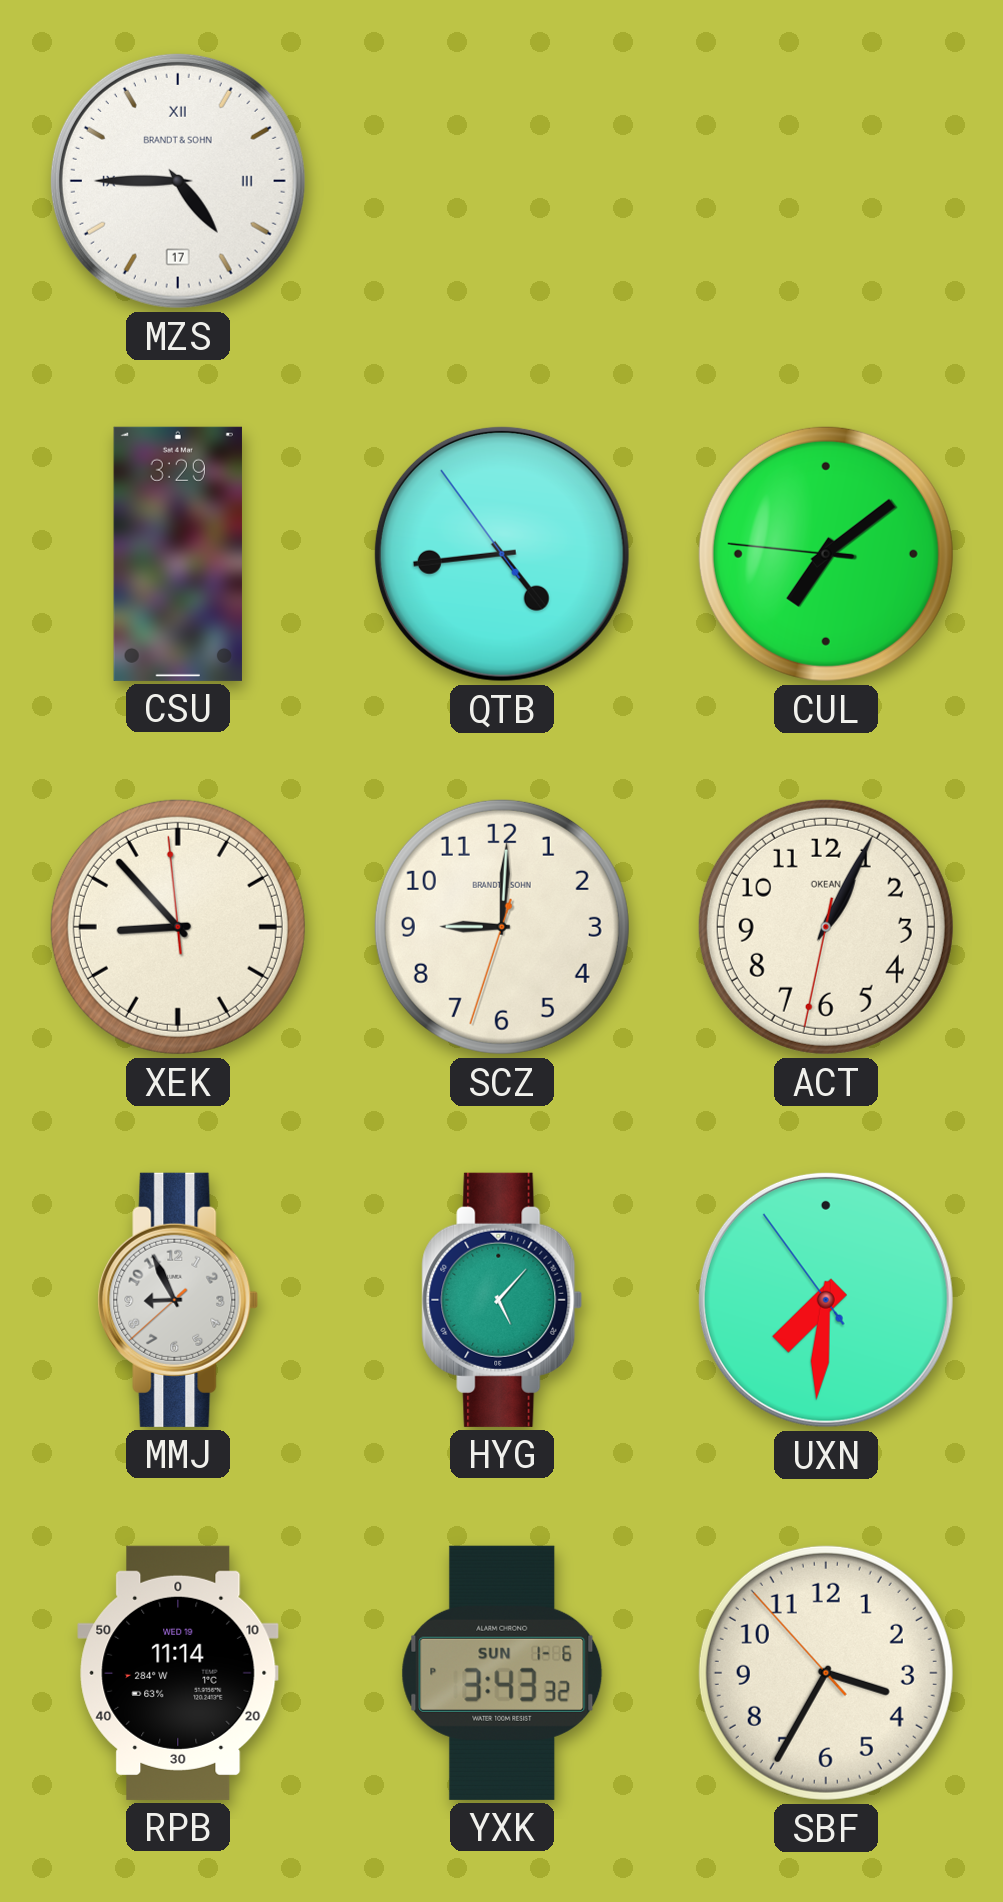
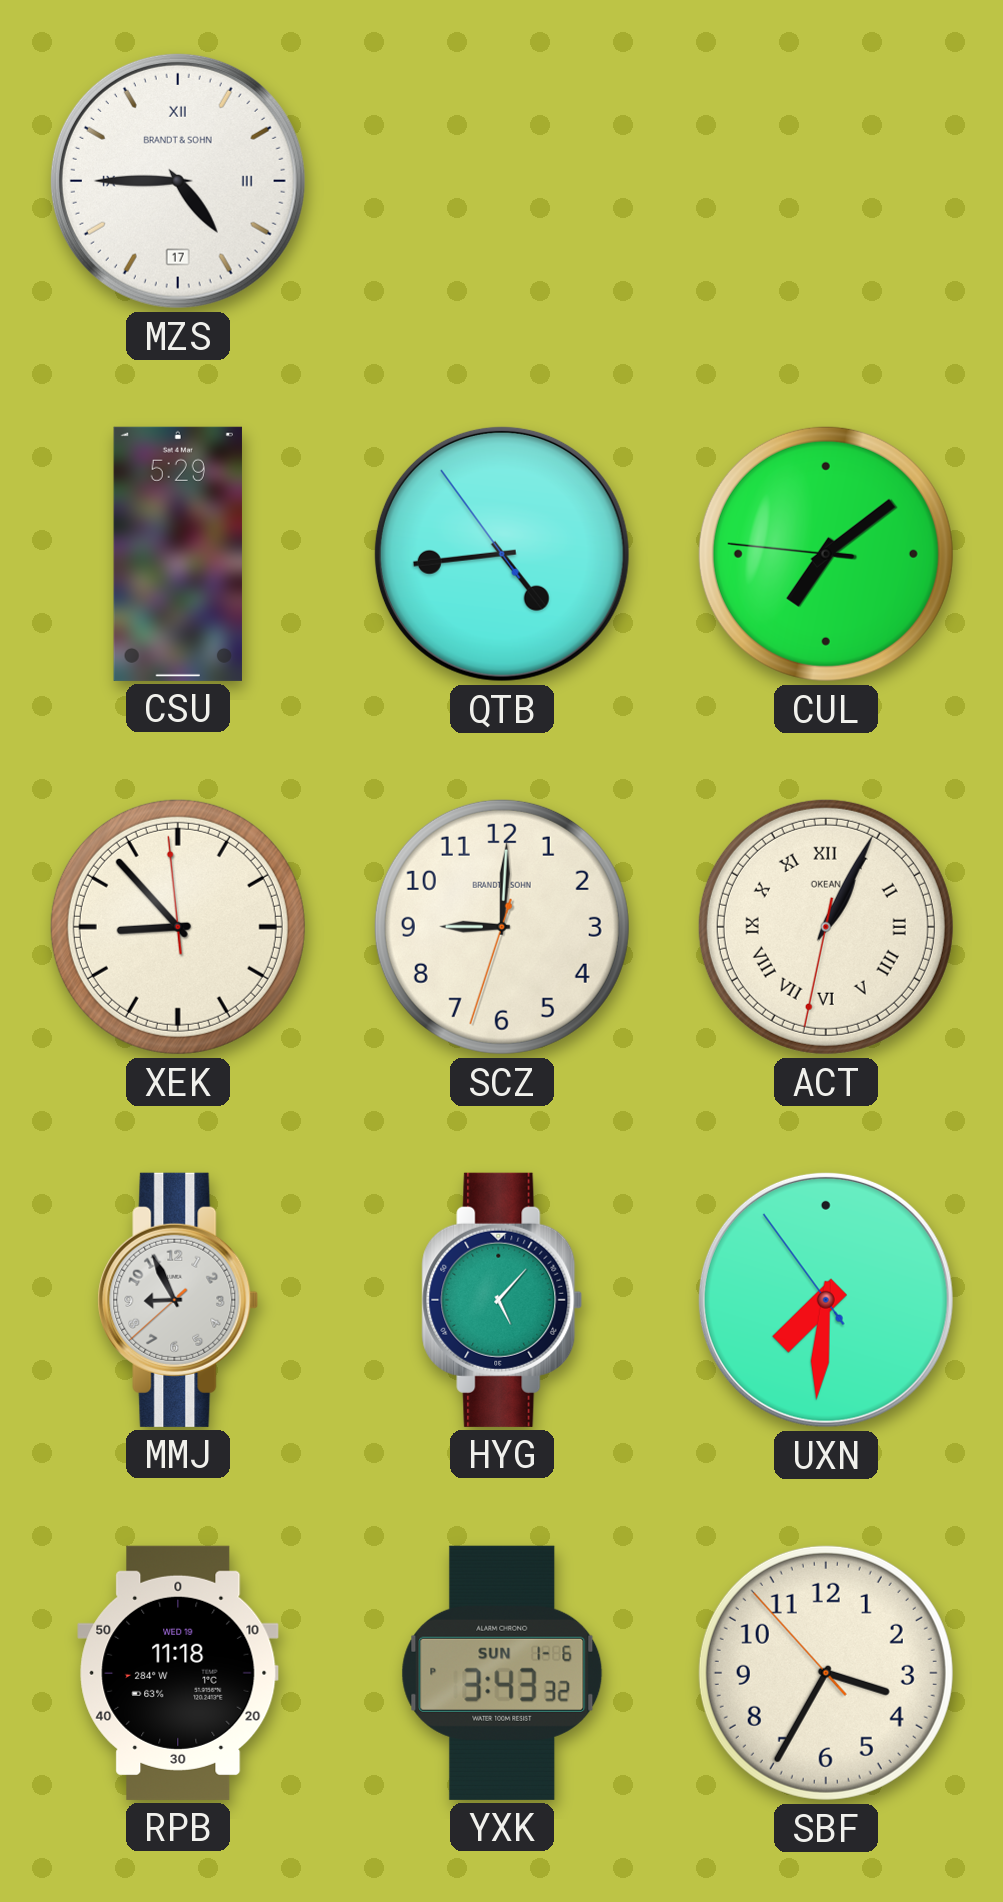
CSU: 3:29 -> 5:29 (178, 554)
ACT numerals: Arabic -> Roman (826, 927)
RPB: 11:14 -> 11:18 (178, 1673)
